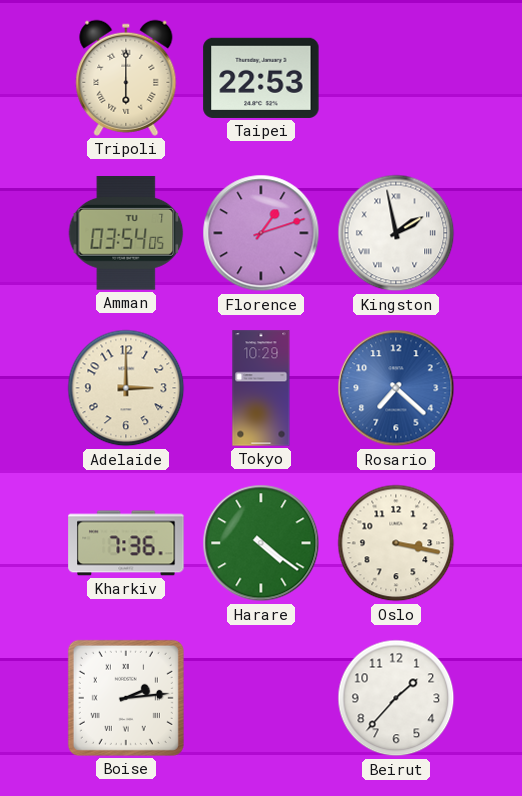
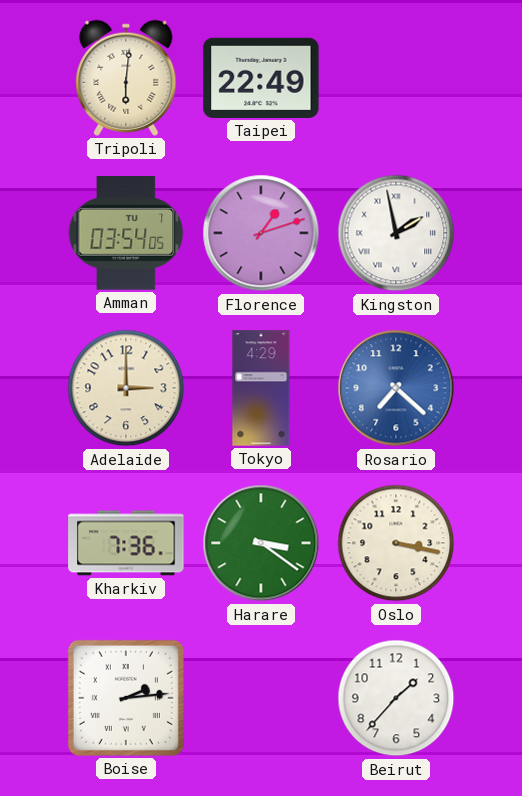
Tripoli: 6:00 -> 6:01 (126, 78)
Taipei: 22:53 -> 22:49 (261, 78)
Tokyo: 10:29 -> 4:29 (261, 388)
Harare: 4:21 -> 3:21 (261, 543)
